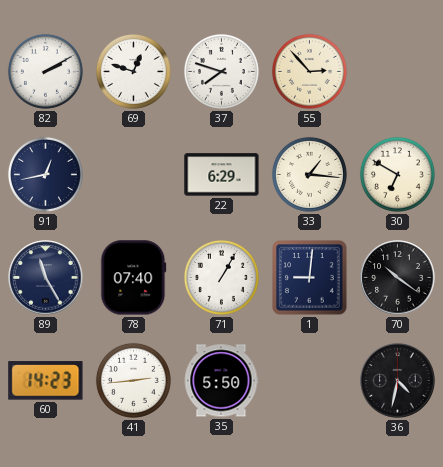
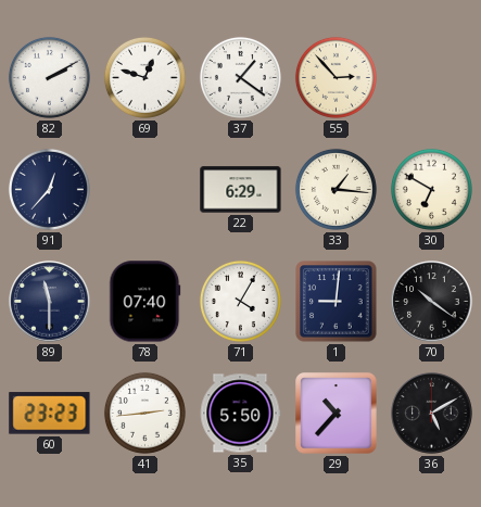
37: 7:48 -> 1:21 (240, 77)
91: 12:43 -> 12:37 (49, 189)
89: 11:25 -> 11:30 (50, 302)
71: 1:05 -> 4:05 (240, 301)
60: 14:23 -> 23:23 (50, 414)
29: none -> 10:37 (337, 414)
36: 4:32 -> 5:10 (432, 414)
